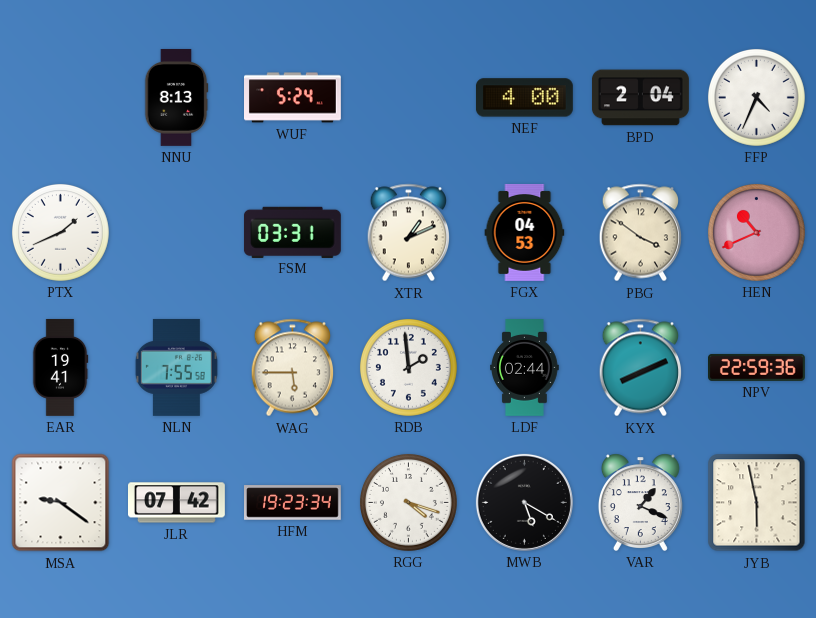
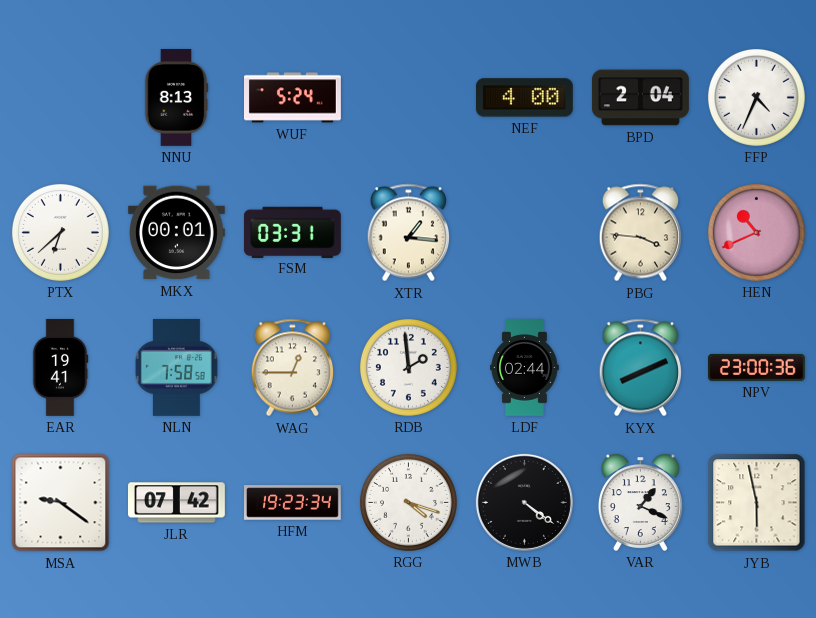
PTX: 1:41 -> 6:38 (60, 232)
MKX: none -> 00:01 (176, 233)
XTR: 1:11 -> 1:16 (408, 233)
FGX: 04:53 -> none (525, 232)
PBG: 3:51 -> 3:46 (640, 233)
NLN: 7:55 -> 7:58 (176, 367)
WAG: 5:45 -> 12:45 (292, 368)
NPV: 22:59 -> 23:00 (757, 367)
MWB: 5:20 -> 4:21 (524, 502)
